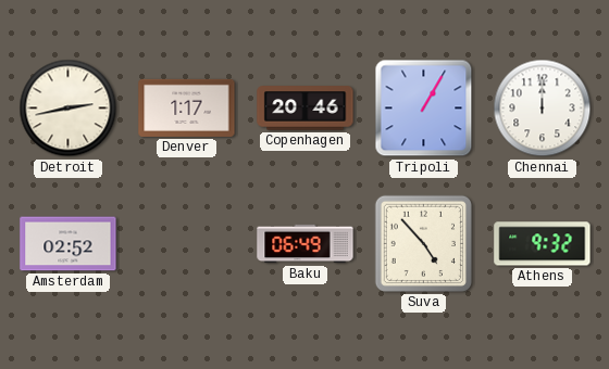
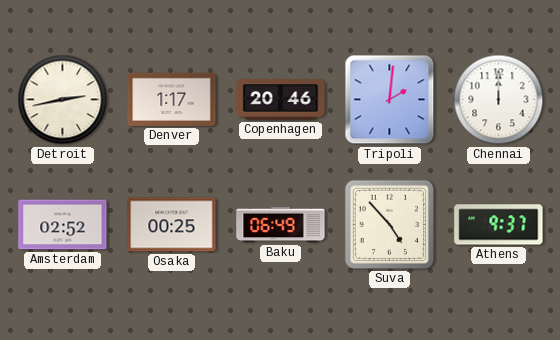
Tripoli: 1:05 -> 2:01 (390, 100)
Osaka: none -> 00:25 (172, 225)
Athens: 9:32 -> 9:37 (499, 225)
